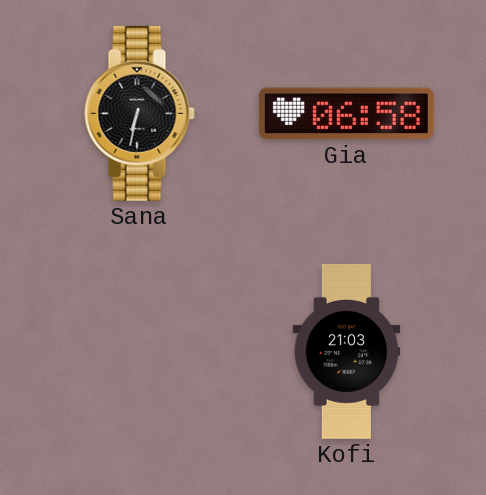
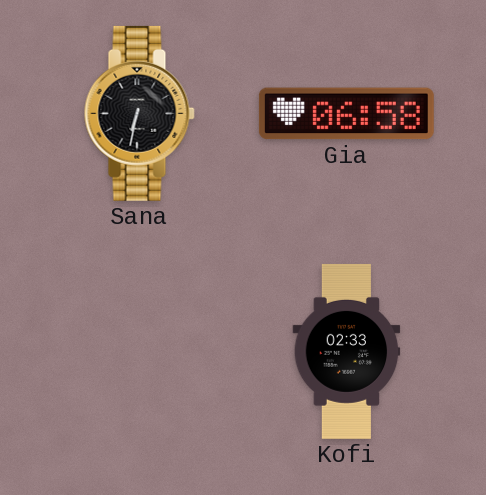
Kofi: 21:03 -> 02:33 (347, 351)
